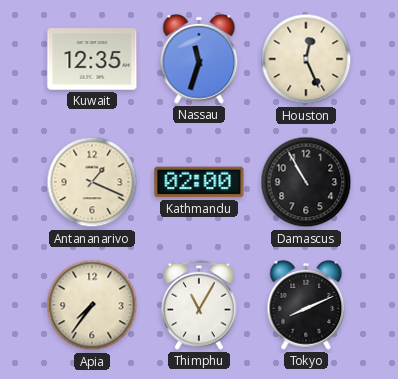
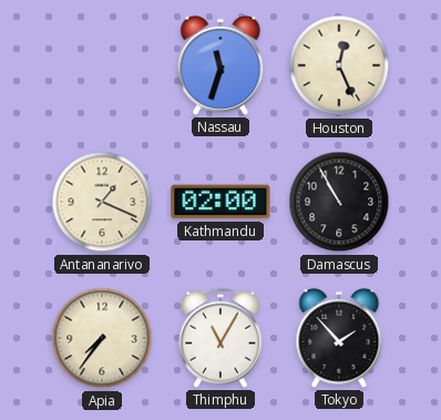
Kuwait: 12:35 -> none (92, 59)
Tokyo: 8:11 -> 1:53 (339, 338)
